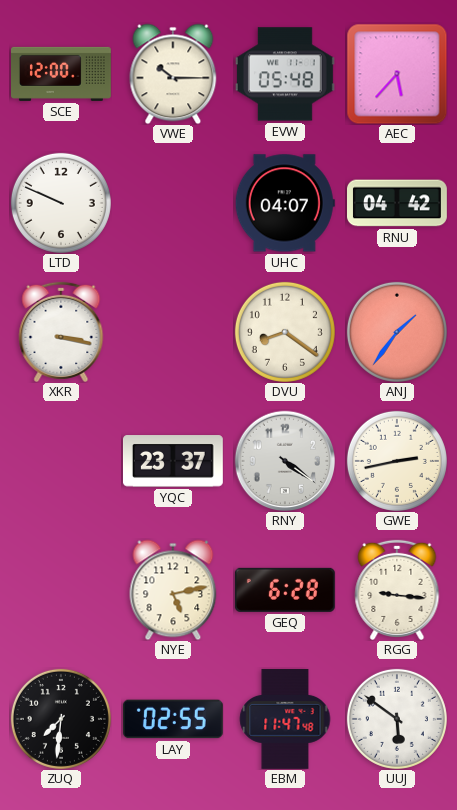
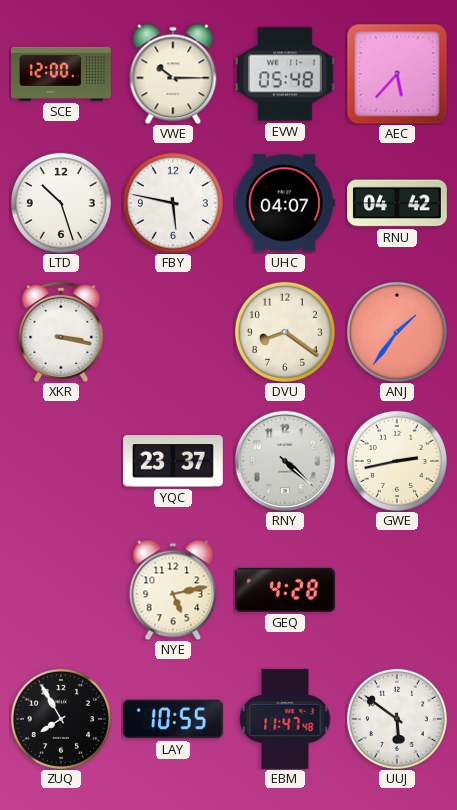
LTD: 9:49 -> 10:27 (61, 203)
FBY: none -> 5:47 (173, 203)
RNY: 4:21 -> 4:22 (285, 461)
GEQ: 6:28 -> 4:28 (285, 590)
RGG: 9:16 -> none (397, 590)
ZUQ: 7:31 -> 7:55 (61, 719)
LAY: 02:55 -> 10:55 (173, 719)
